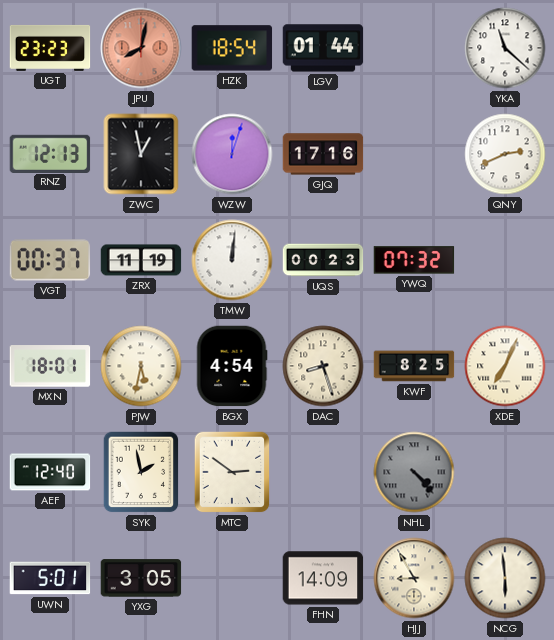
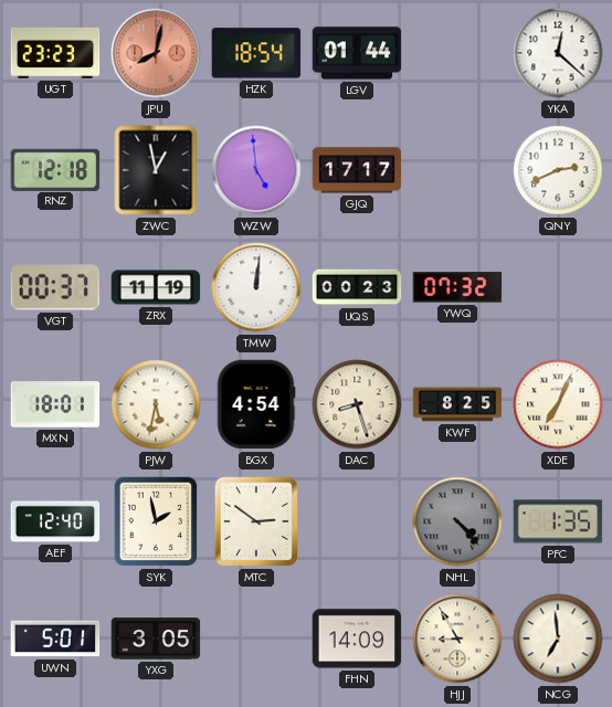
YKA: 11:22 -> 12:22 (558, 53)
RNZ: 12:13 -> 12:18 (55, 169)
WZW: 12:03 -> 4:59 (256, 170)
GJQ: 17:16 -> 17:17 (357, 170)
PFC: none -> 1:35 (558, 521)
NCG: 5:59 -> 6:59 (558, 639)
